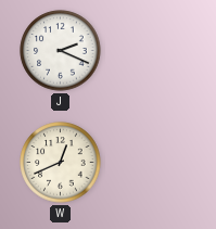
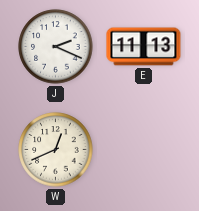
E: none -> 11:13 (144, 47)
